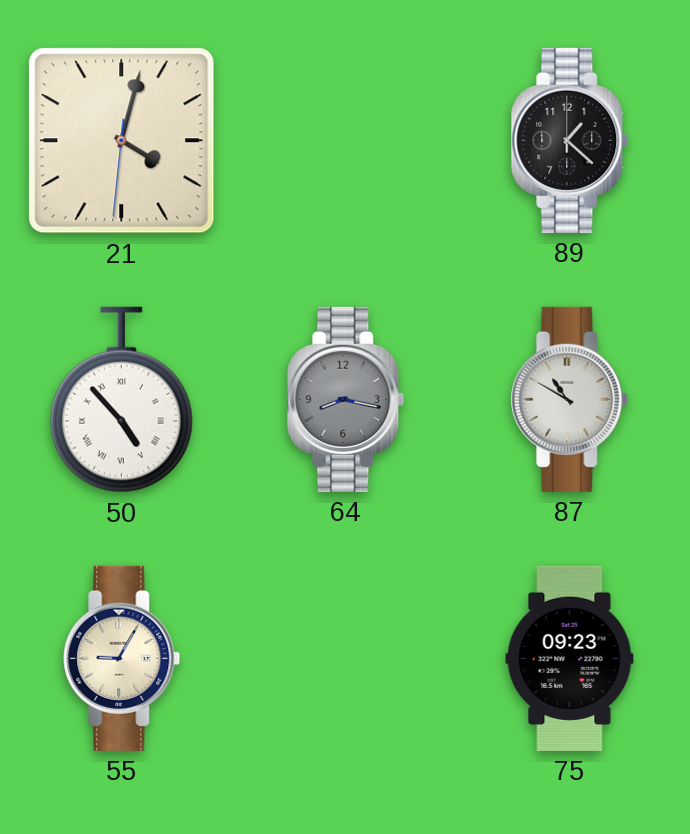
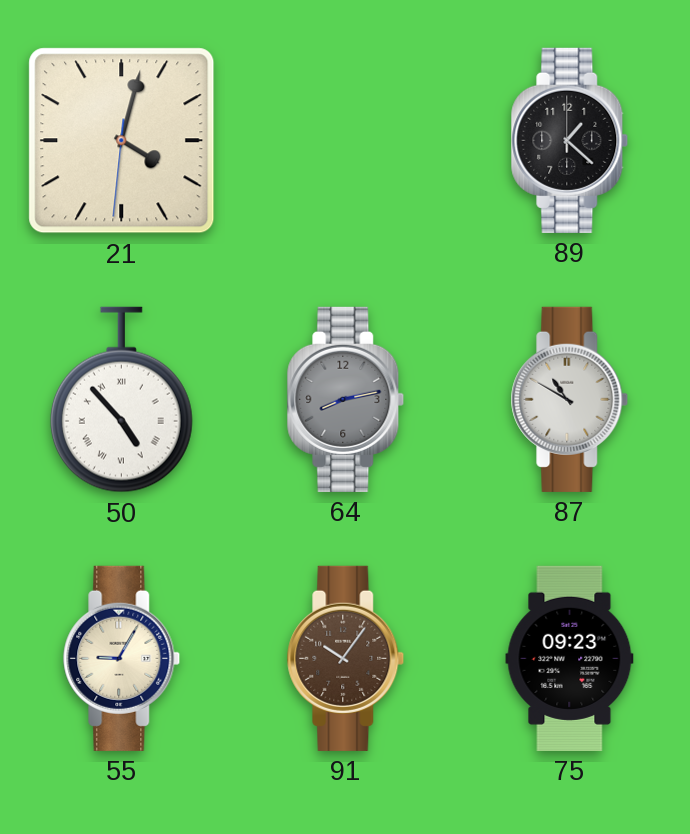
64: 8:17 -> 8:13 (346, 399)
91: none -> 10:06 (346, 658)
